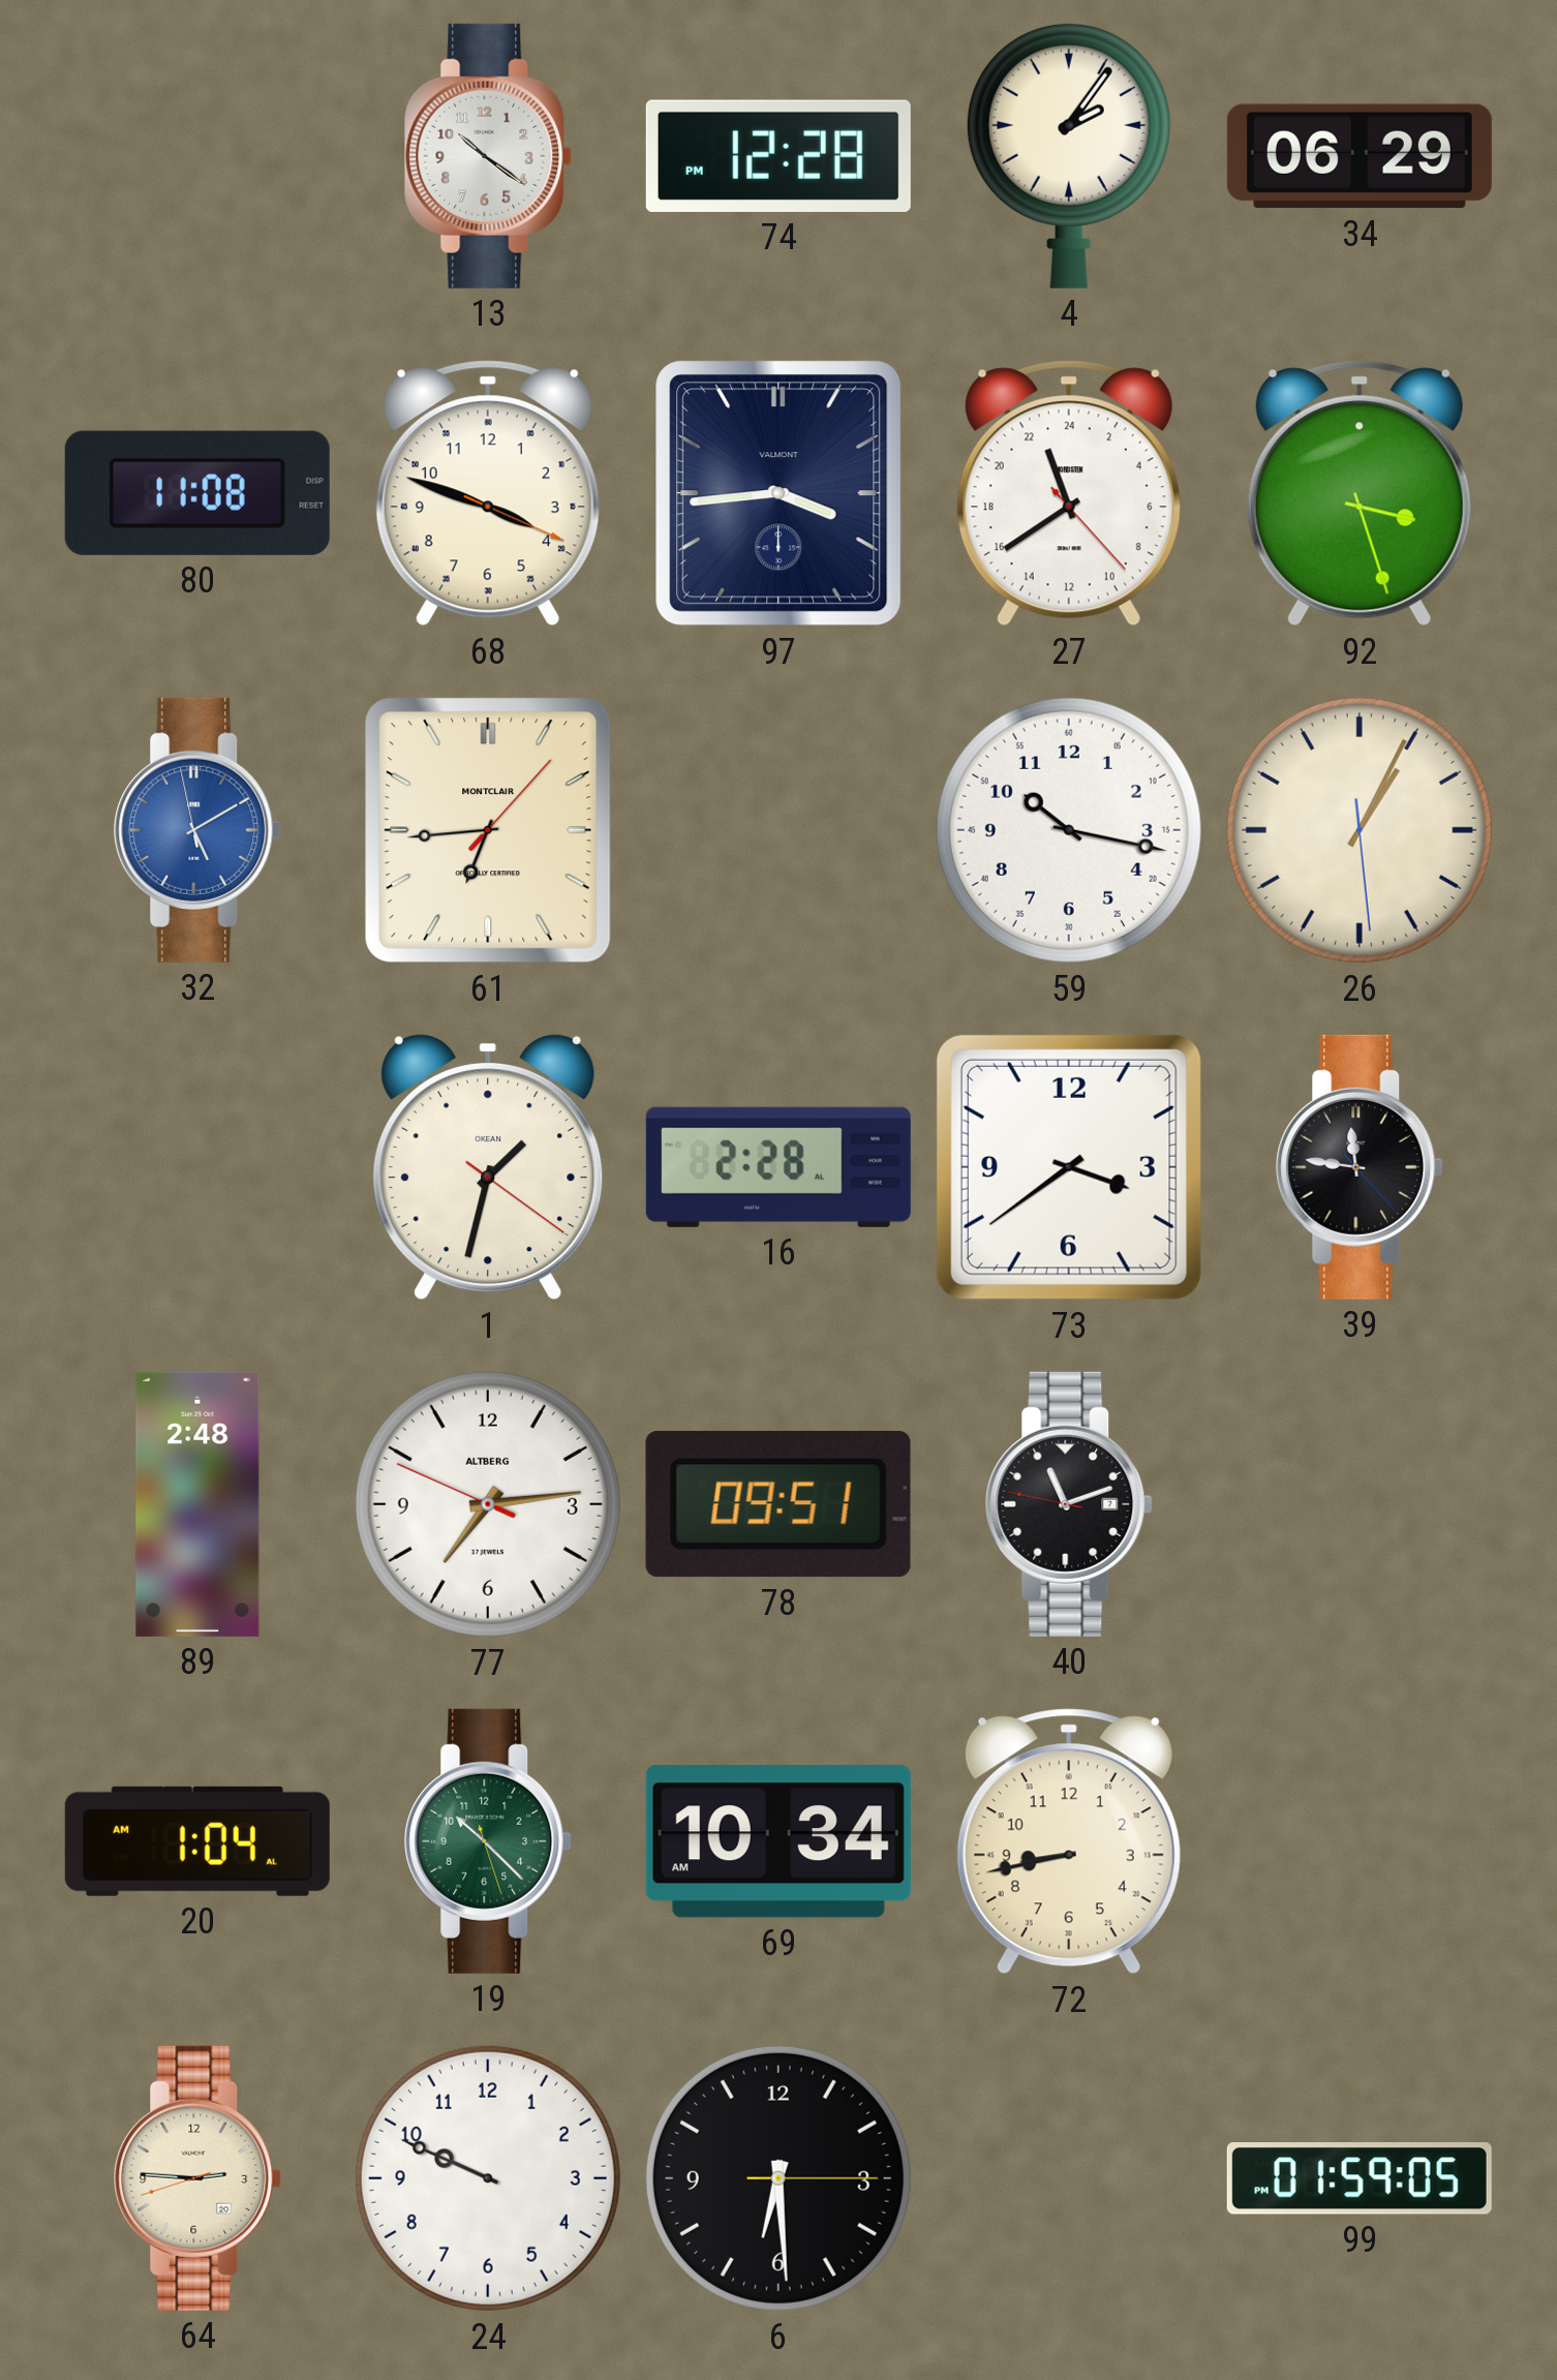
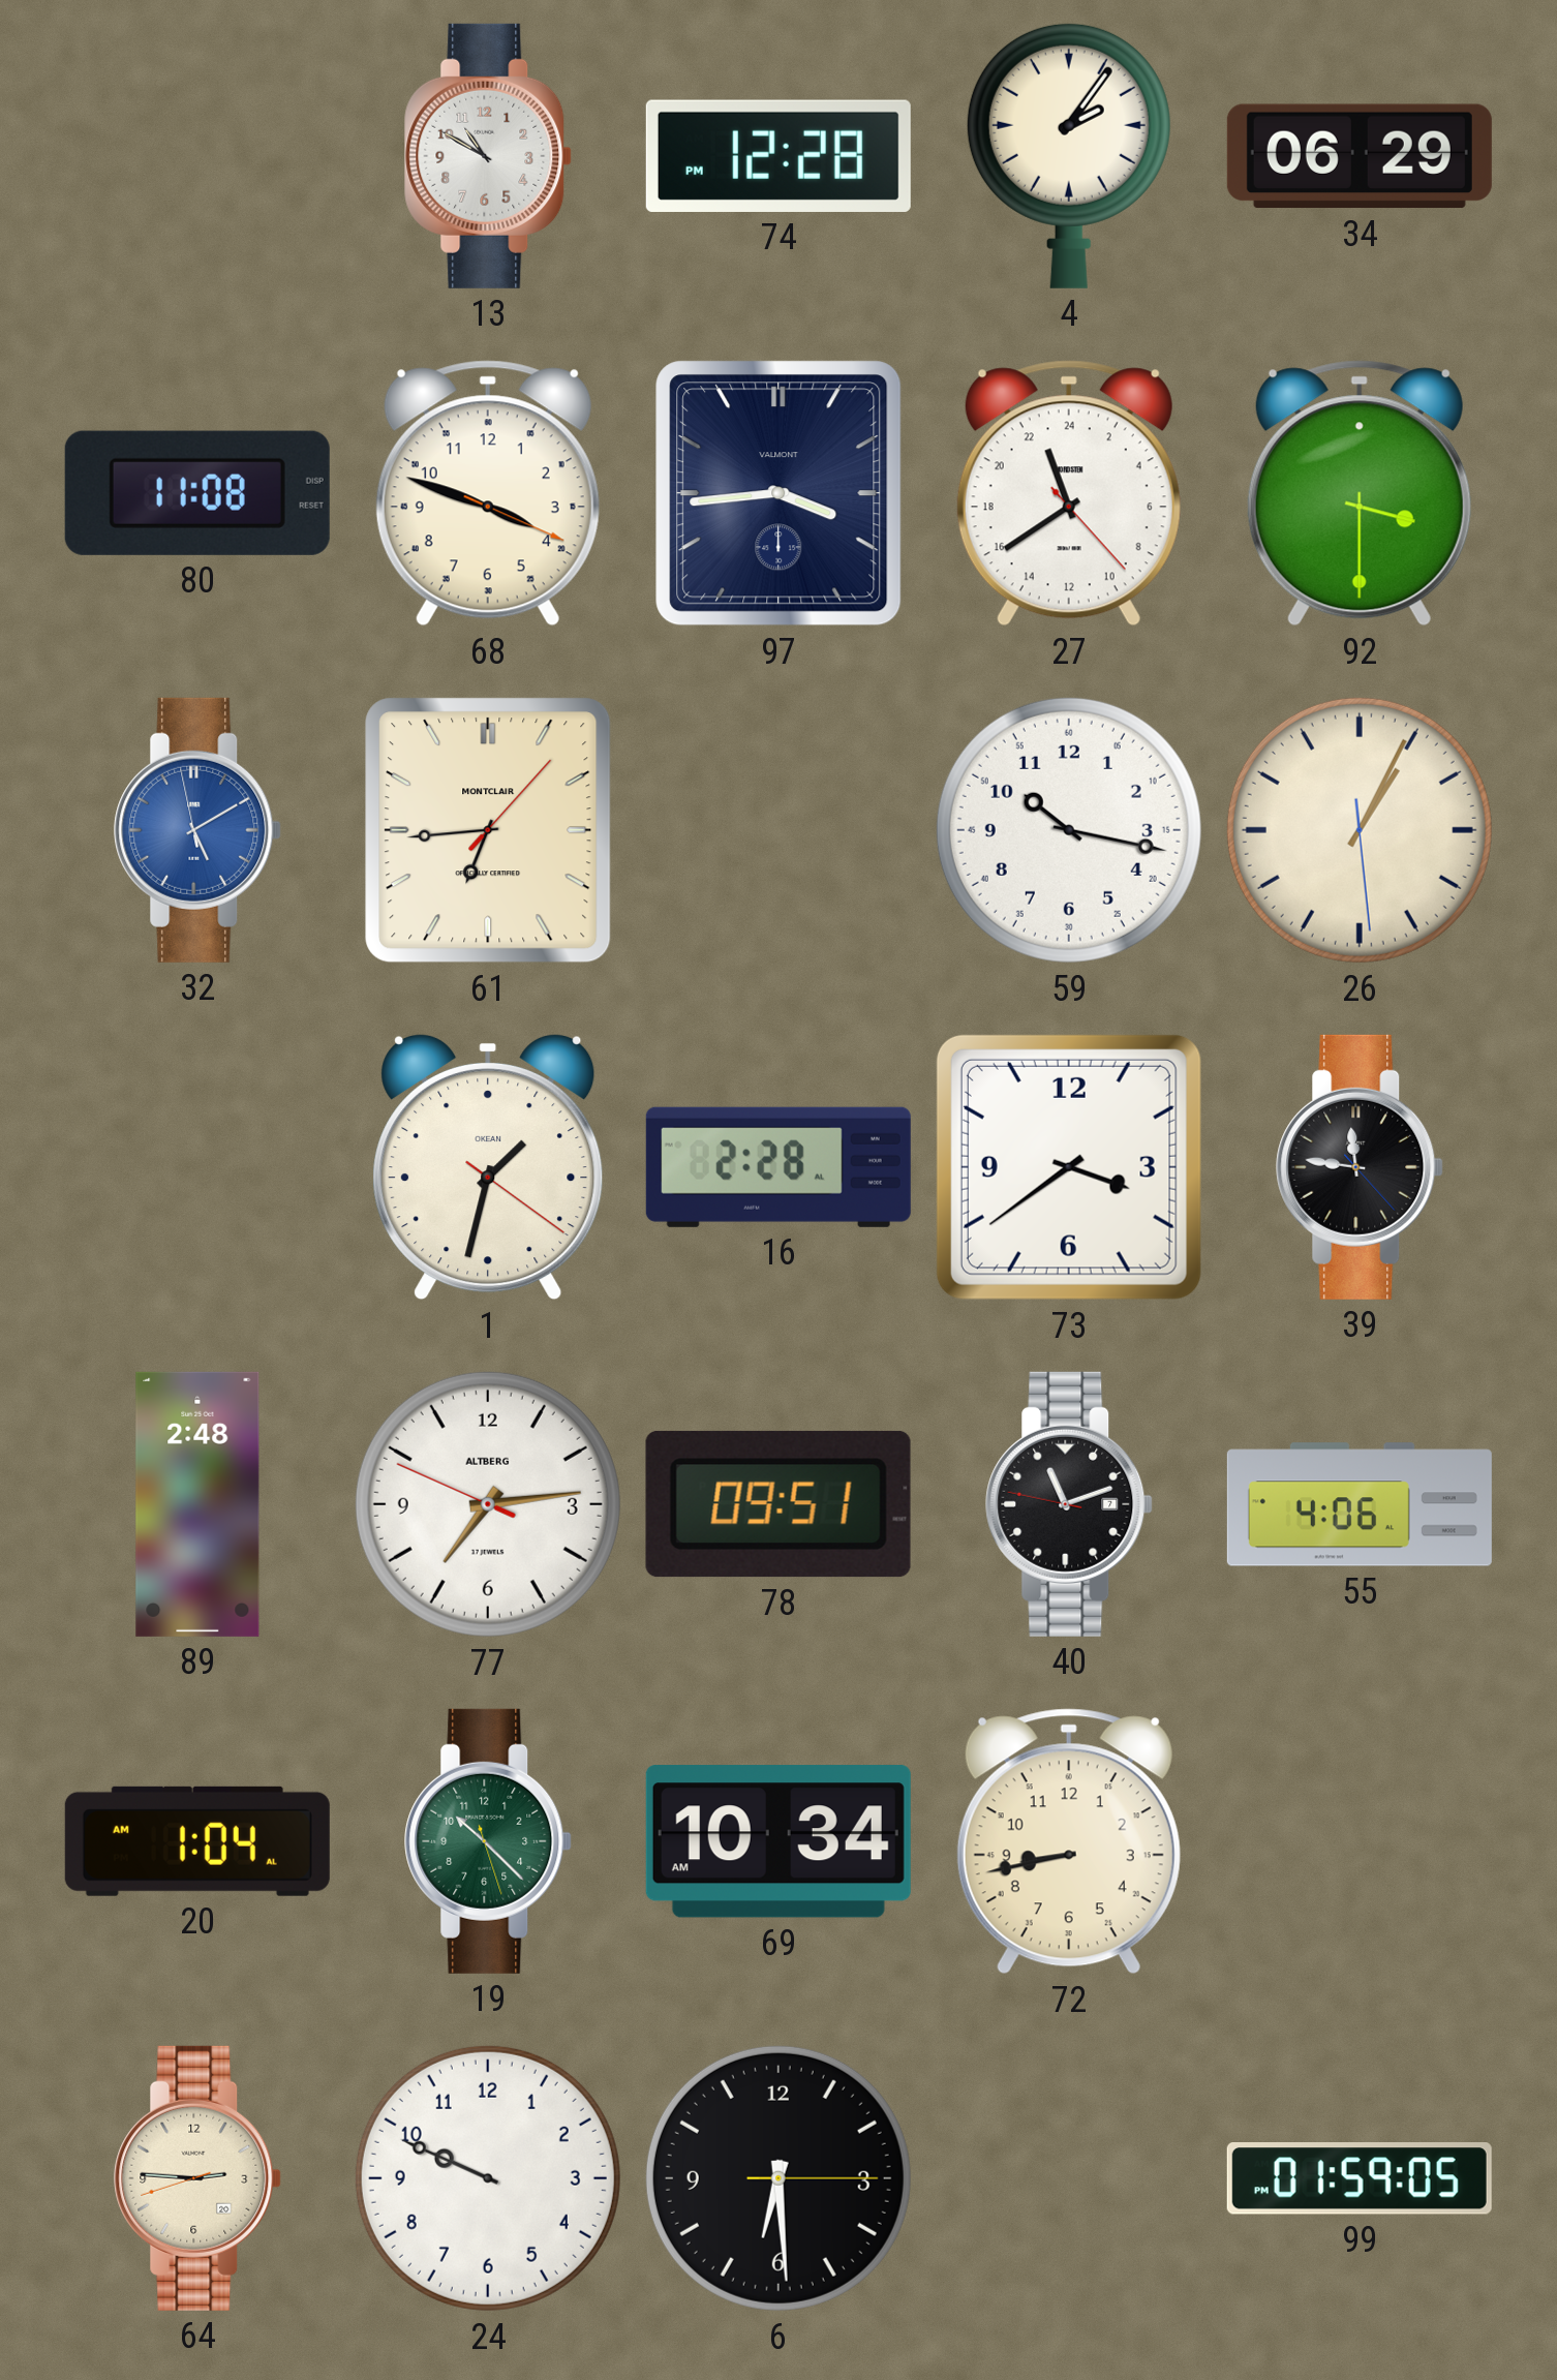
13: 10:21 -> 10:50 (488, 156)
92: 3:27 -> 3:30 (1360, 493)
55: none -> 4:06 (1360, 1504)
